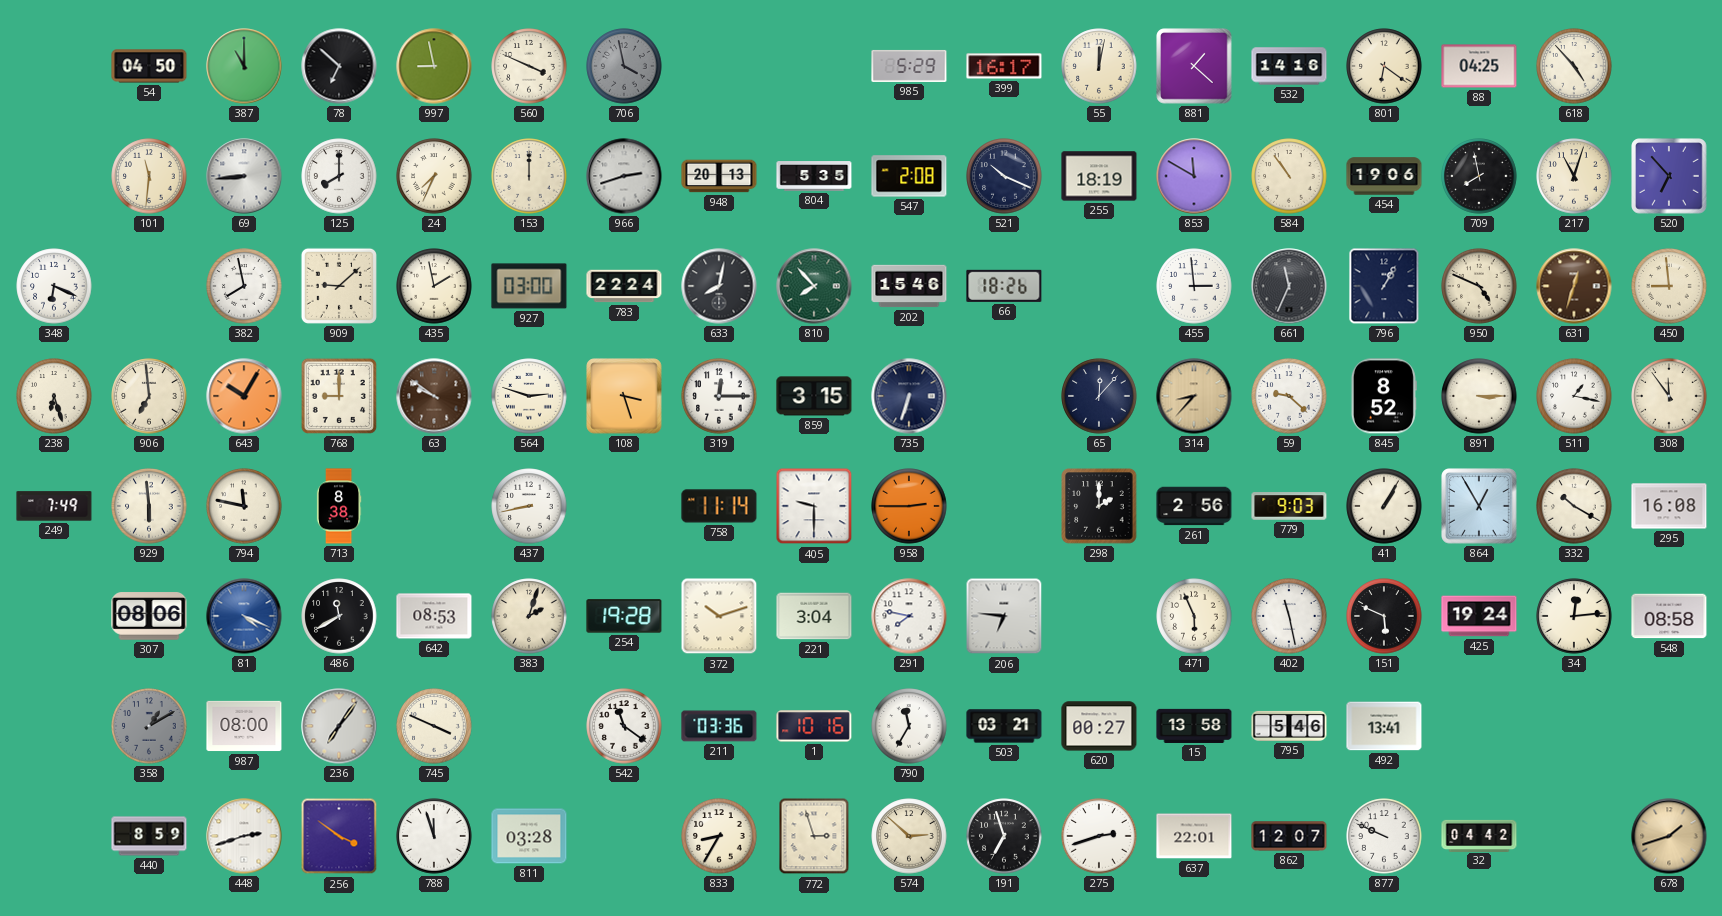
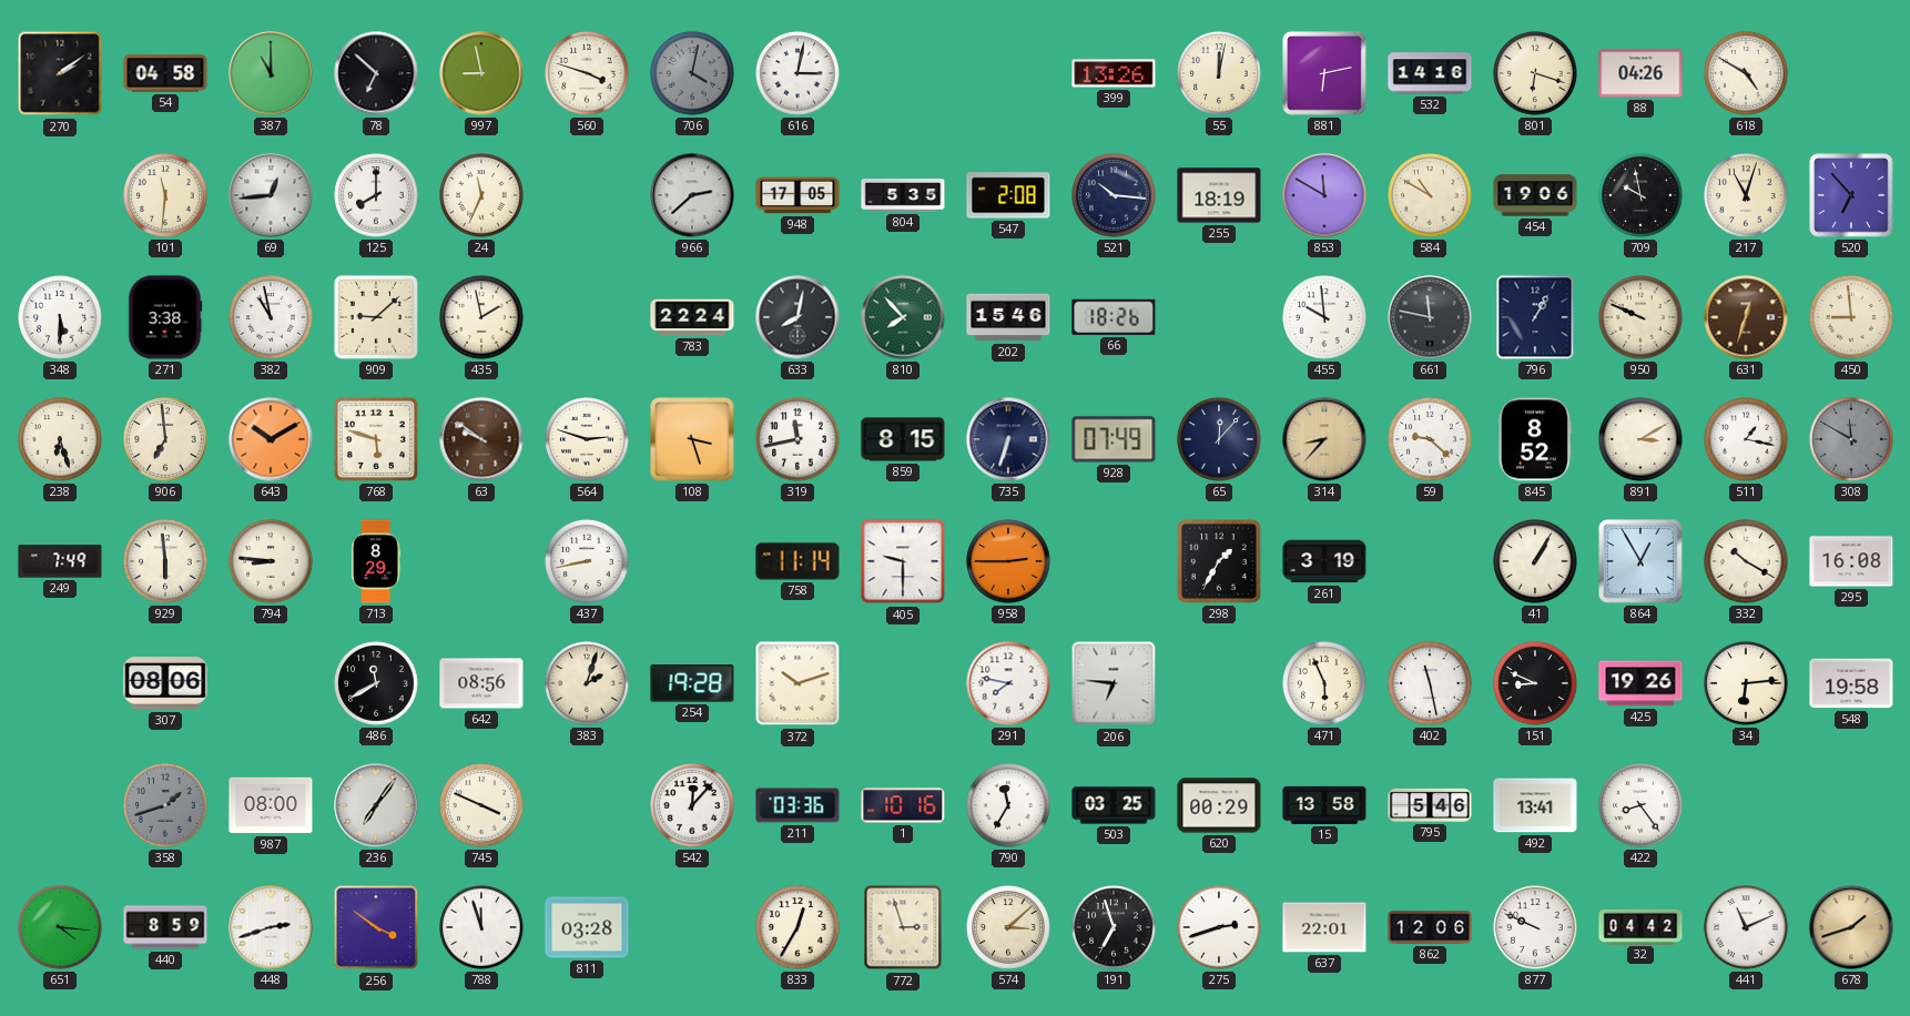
270: none -> 2:09 (60, 73)
54: 04:50 -> 04:58 (165, 73)
560: 3:49 -> 3:48 (587, 73)
706: 3:58 -> 4:02 (692, 73)
616: none -> 3:02 (797, 73)
985: 5:29 -> none (909, 66)
399: 16:17 -> 13:26 (1114, 73)
881: 1:22 -> 6:13 (1324, 73)
801: 6:21 -> 6:18 (1535, 73)
88: 04:25 -> 04:26 (1640, 73)
618: 4:53 -> 4:50 (1746, 73)
69: 8:44 -> 12:44 (271, 195)
24: 7:34 -> 11:34 (481, 195)
153: 12:00 -> none (529, 176)
966: 2:42 -> 2:38 (692, 195)
948: 20:13 -> 17:05 (797, 195)
521: 10:19 -> 10:16 (1114, 195)
584: 10:54 -> 10:50 (1430, 195)
709: 7:58 -> 9:58 (1640, 195)
348: 6:19 -> 5:30 (60, 317)
271: none -> 3:38 (165, 317)
382: 7:58 -> 10:58 (271, 317)
927: 03:00 -> none (529, 286)
455: 2:59 -> 9:59 (1324, 317)
661: 11:34 -> 11:47 (1430, 317)
950: 4:49 -> 9:49 (1640, 317)
643: 10:05 -> 10:10 (271, 439)
768: 9:00 -> 5:48 (376, 439)
319: 12:15 -> 11:43 (797, 439)
859: 3:15 -> 8:15 (903, 439)
928: none -> 07:49 (1114, 439)
891: 3:15 -> 3:10 (1640, 439)
308: 11:54 -> 11:50 (1851, 439)
308 dial: cream -> grey (1851, 439)
794: 11:47 -> 8:46 (271, 561)
713: 8:38 -> 8:29 (376, 561)
298: 2:00 -> 1:35 (1219, 561)
261: 2:56 -> 3:19 (1324, 561)
779: 9:03 -> none (1289, 506)
81: 4:19 -> none (244, 616)
642: 08:53 -> 08:56 (481, 683)
221: 3:04 -> none (814, 616)
151: 5:49 -> 8:49 (1535, 683)
425: 19:24 -> 19:26 (1640, 683)
34: 12:14 -> 6:14 (1746, 683)
548: 08:58 -> 19:58 (1851, 683)
358: 1:10 -> 1:42 (165, 805)
542: 11:21 -> 12:07 (692, 805)
503: 03:21 -> 03:25 (1114, 805)
620: 00:27 -> 00:29 (1219, 805)
422: none -> 8:24 (1640, 805)
651: none -> 4:16 (60, 927)
833: 8:35 -> 12:35 (797, 927)
574: 2:52 -> 3:08 (1008, 927)
862: 12:07 -> 12:06 (1430, 927)
441: none -> 11:11 (1746, 927)
